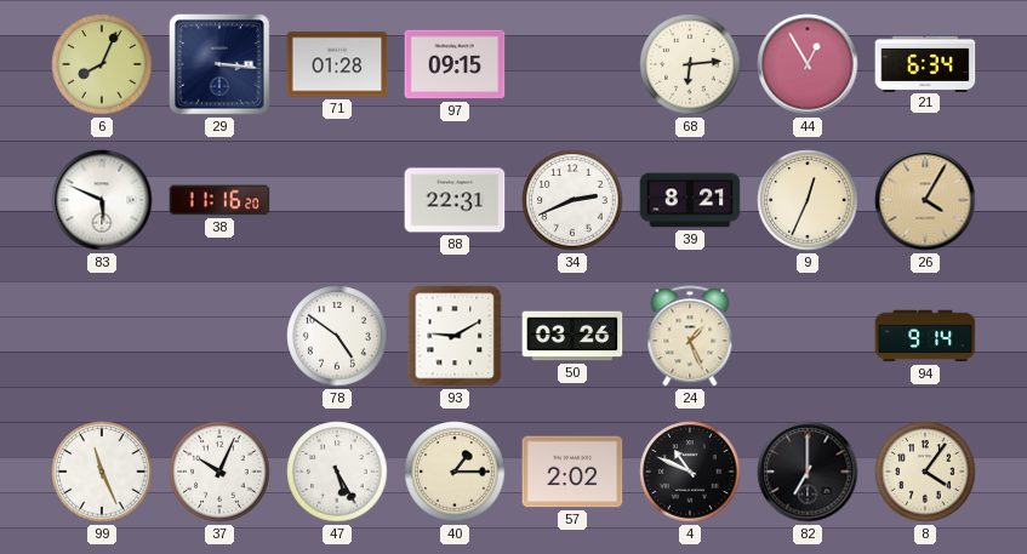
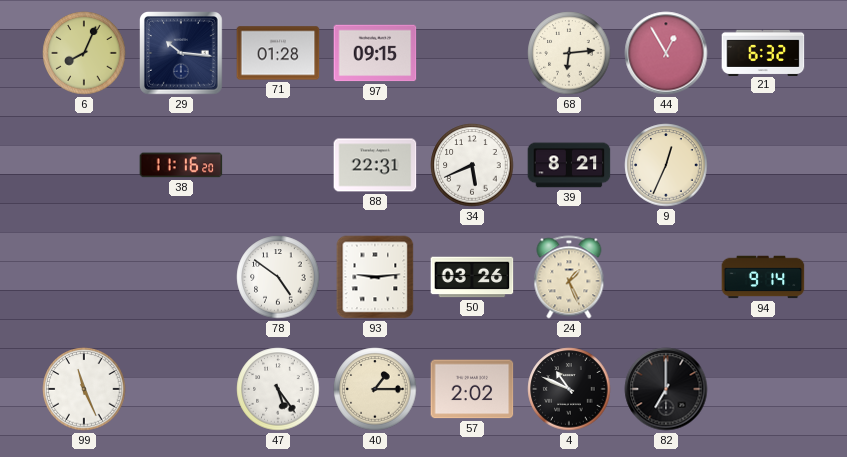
29: 3:16 -> 10:16 (182, 54)
21: 6:34 -> 6:32 (763, 52)
83: 5:49 -> none (102, 200)
34: 2:41 -> 5:41 (472, 165)
26: 4:05 -> none (925, 200)
93: 9:10 -> 9:14 (375, 277)
37: 10:04 -> none (219, 472)
47: 5:25 -> 5:24 (278, 389)
8: 4:06 -> none (925, 472)
